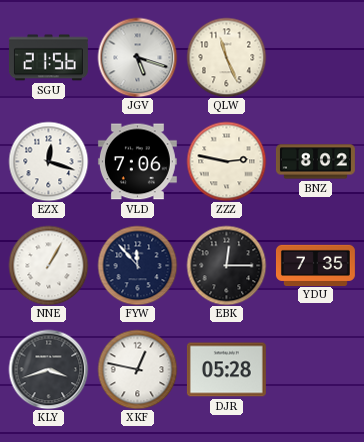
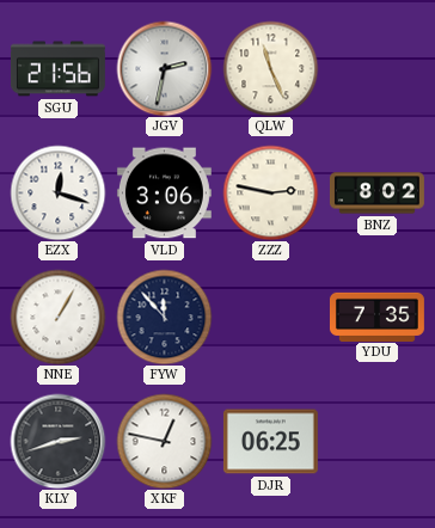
JGV: 5:18 -> 2:32 (164, 68)
VLD: 7:06 -> 3:06 (164, 194)
EBK: 12:15 -> none (226, 265)
KLY: 3:42 -> 2:42 (57, 441)
DJR: 05:28 -> 06:25 (270, 442)
